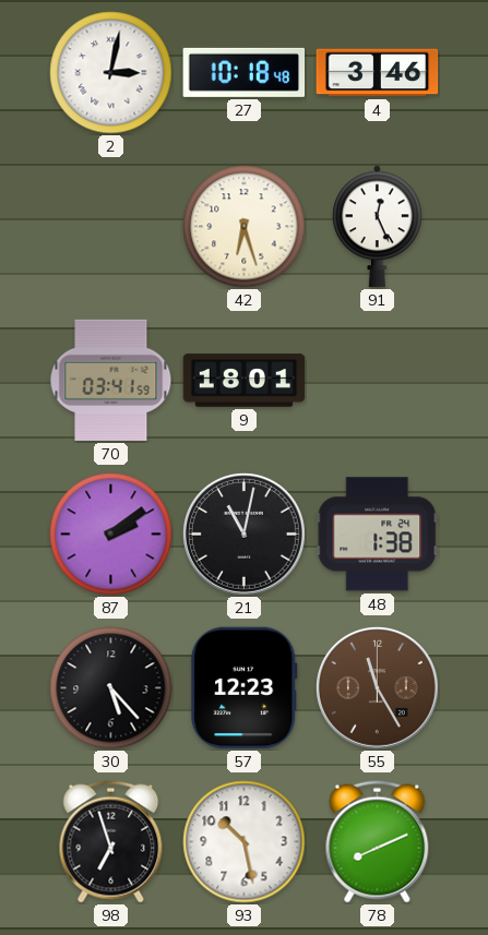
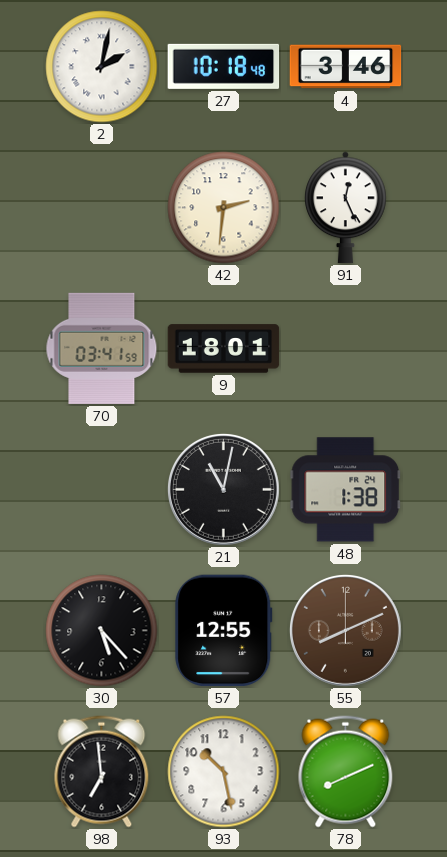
2: 3:02 -> 2:02 (102, 67)
42: 6:27 -> 2:31 (224, 208)
87: 2:09 -> none (111, 535)
57: 12:23 -> 12:55 (224, 631)
55: 11:25 -> 8:11 (345, 630)
98: 6:57 -> 6:59 (102, 772)
